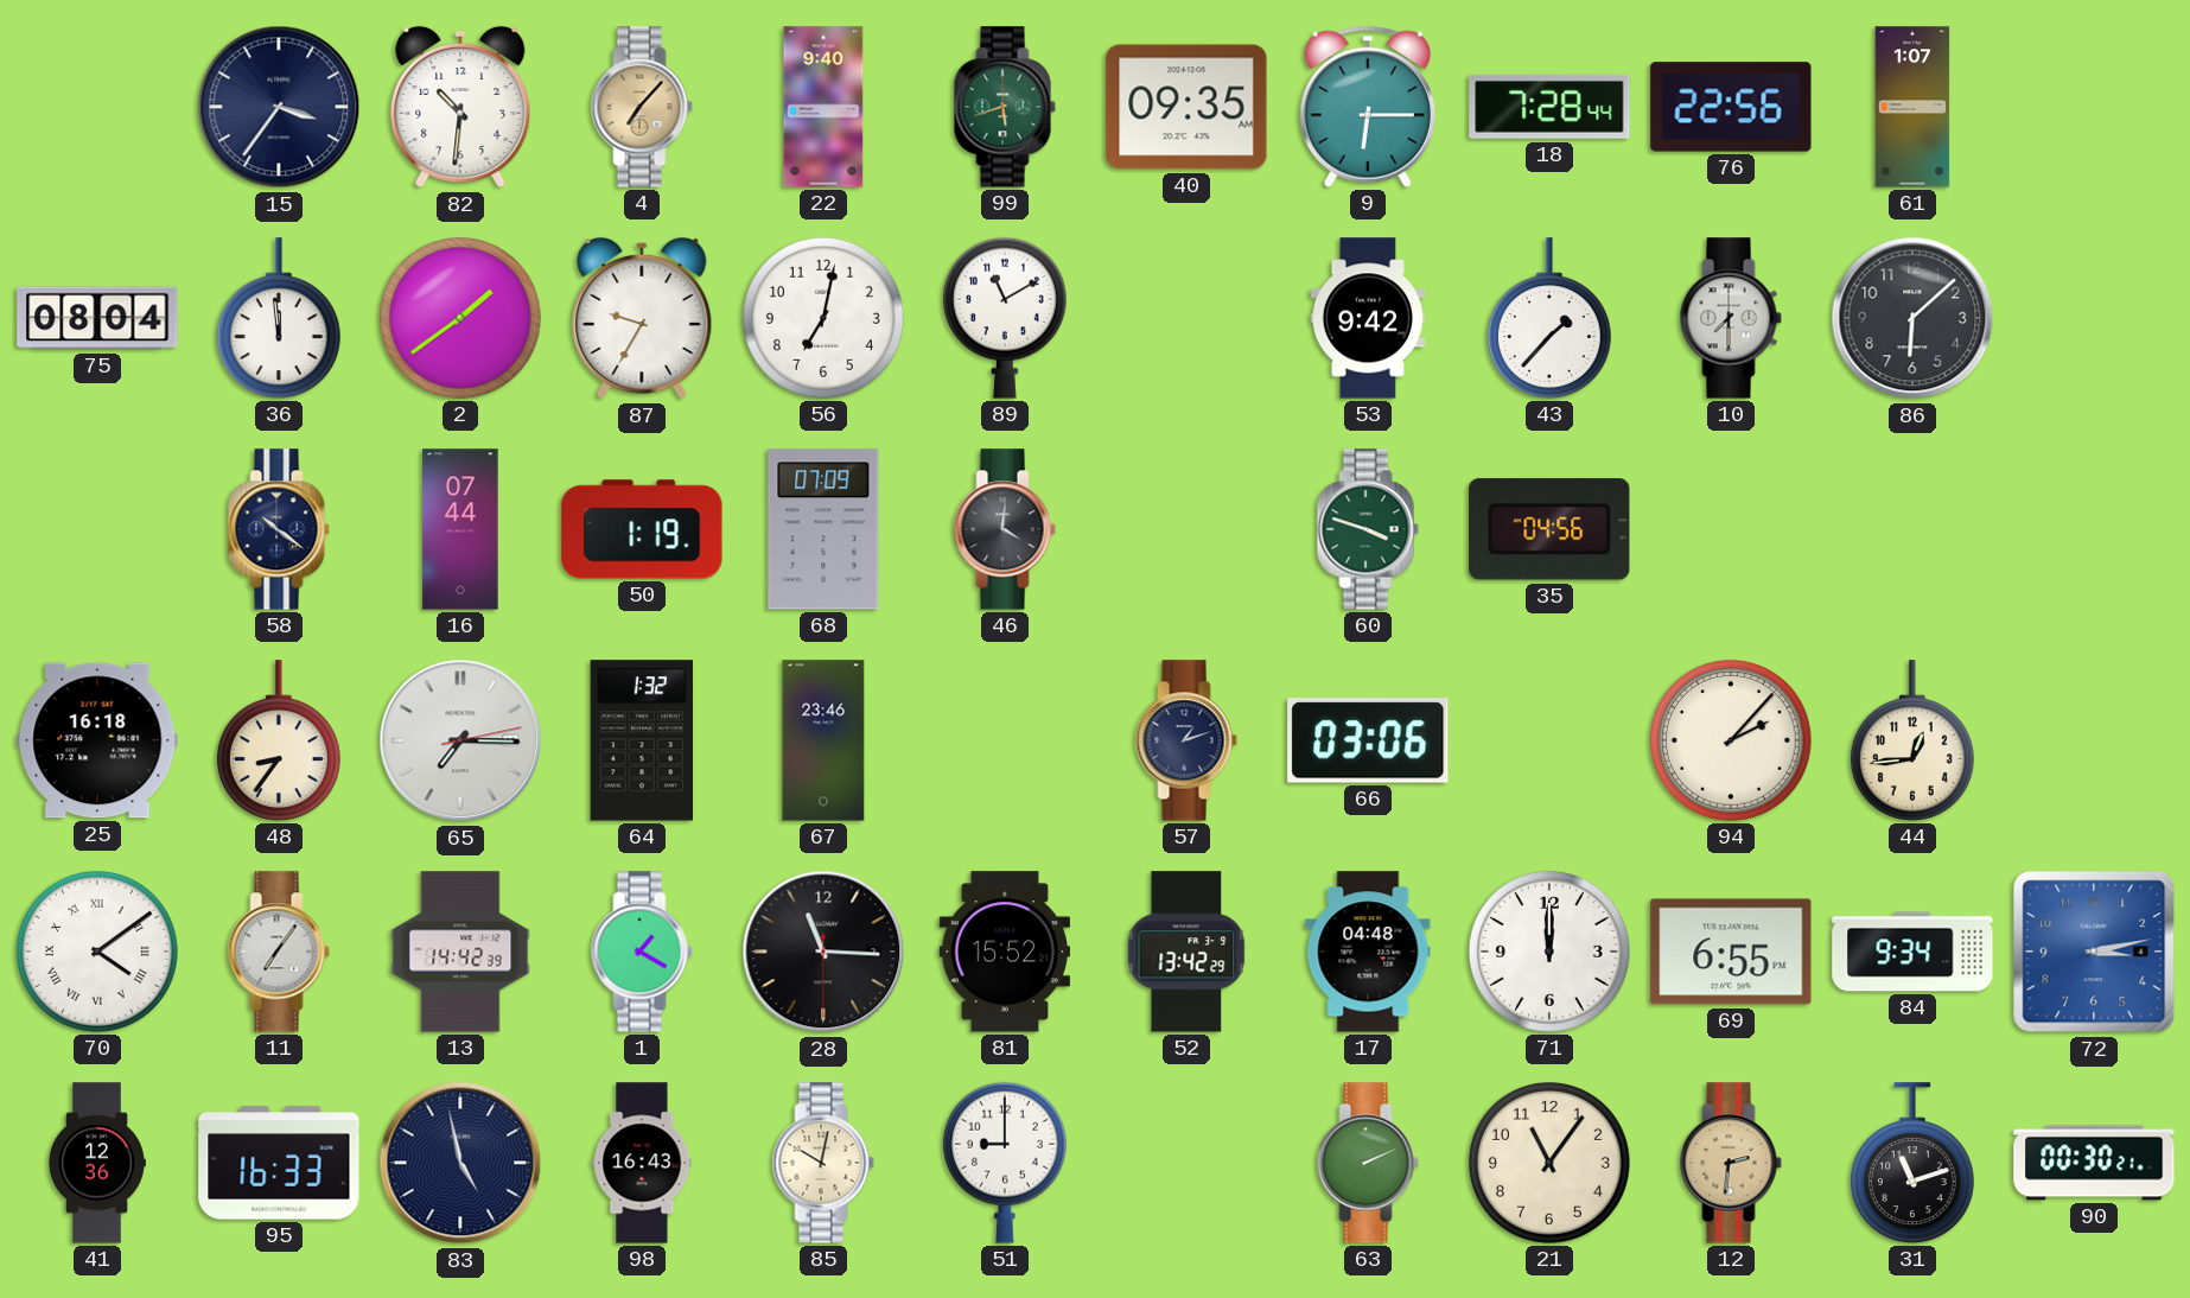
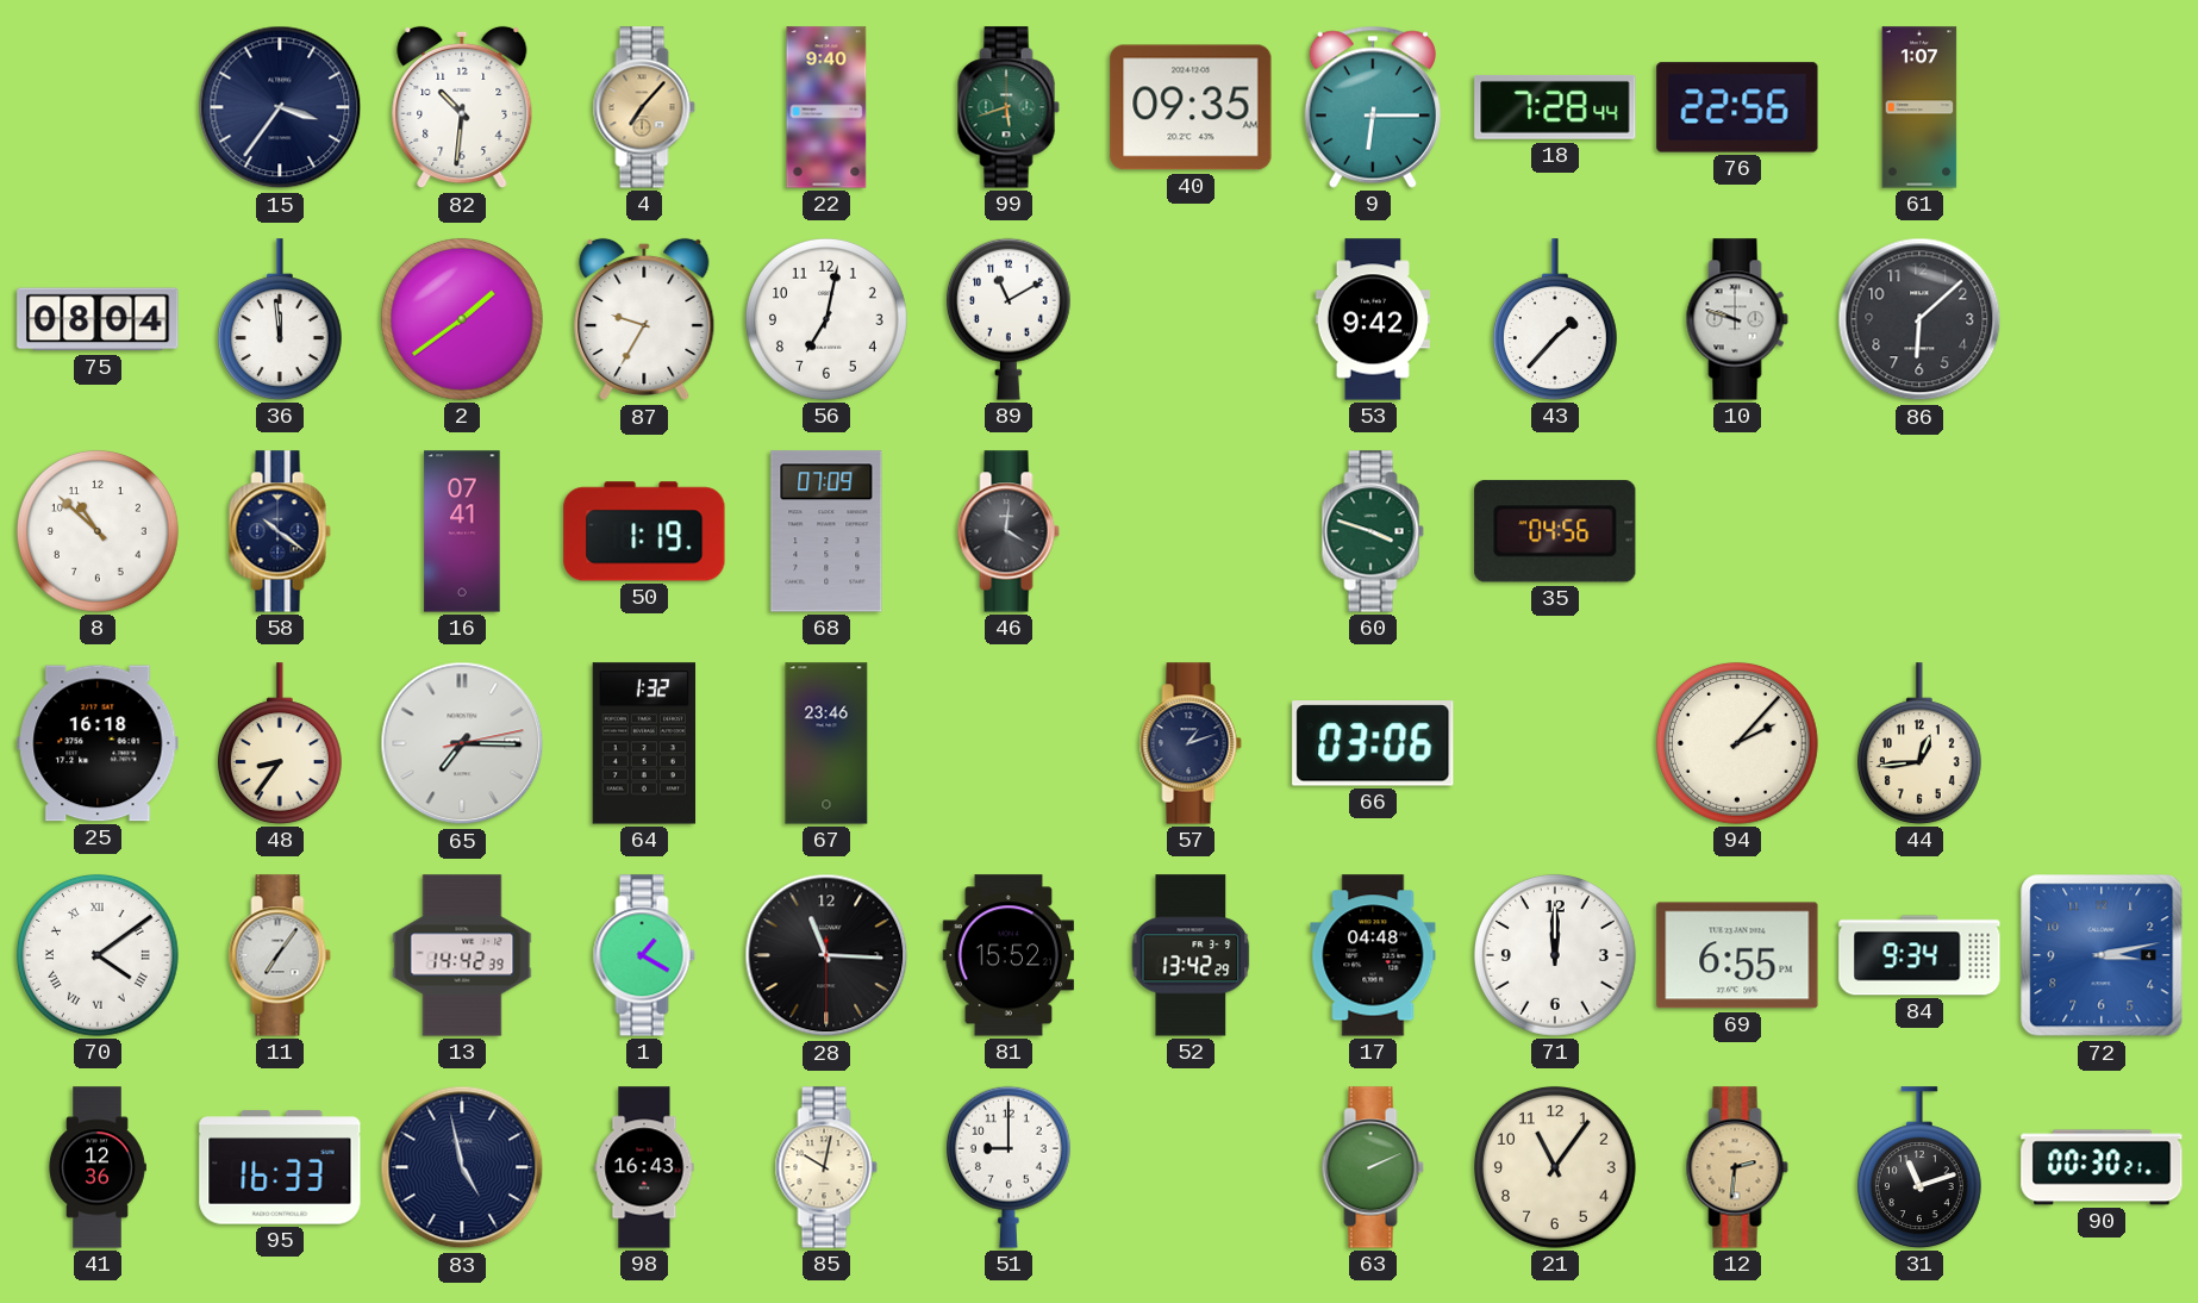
10: 7:30 -> 9:48 (1737, 319)
8: none -> 10:52 (98, 531)
16: 07:44 -> 07:41 (462, 531)
